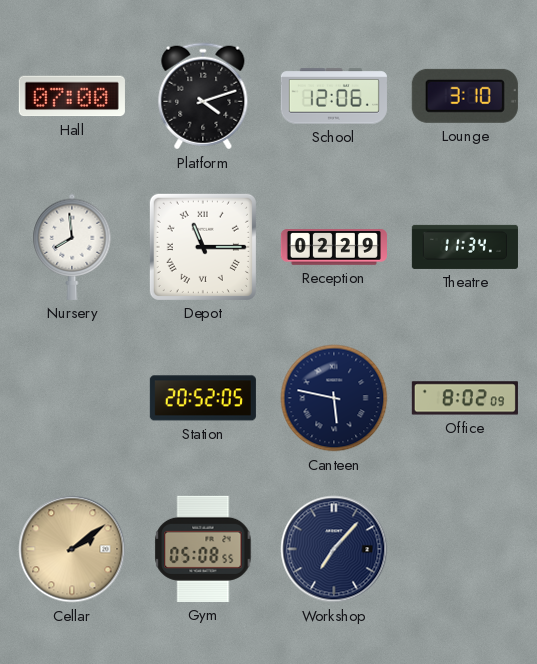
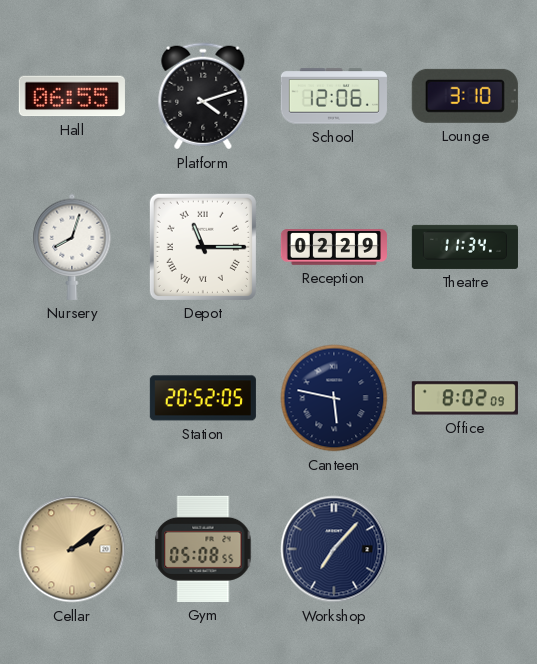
Hall: 07:00 -> 06:55 (72, 96)
Nursery: 7:59 -> 8:03 (72, 247)
